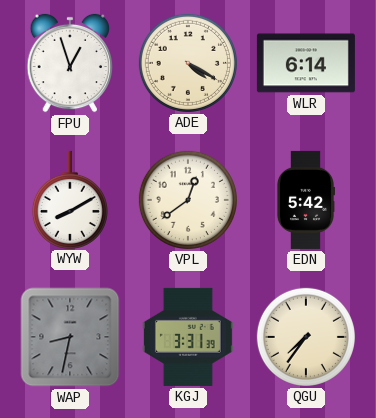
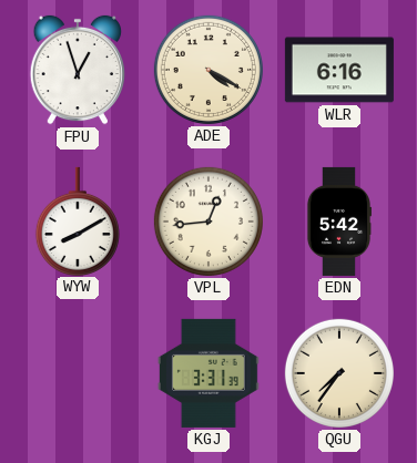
WLR: 6:14 -> 6:16 (339, 70)
VPL: 12:39 -> 12:44 (208, 222)
WAP: 8:32 -> none (70, 337)
